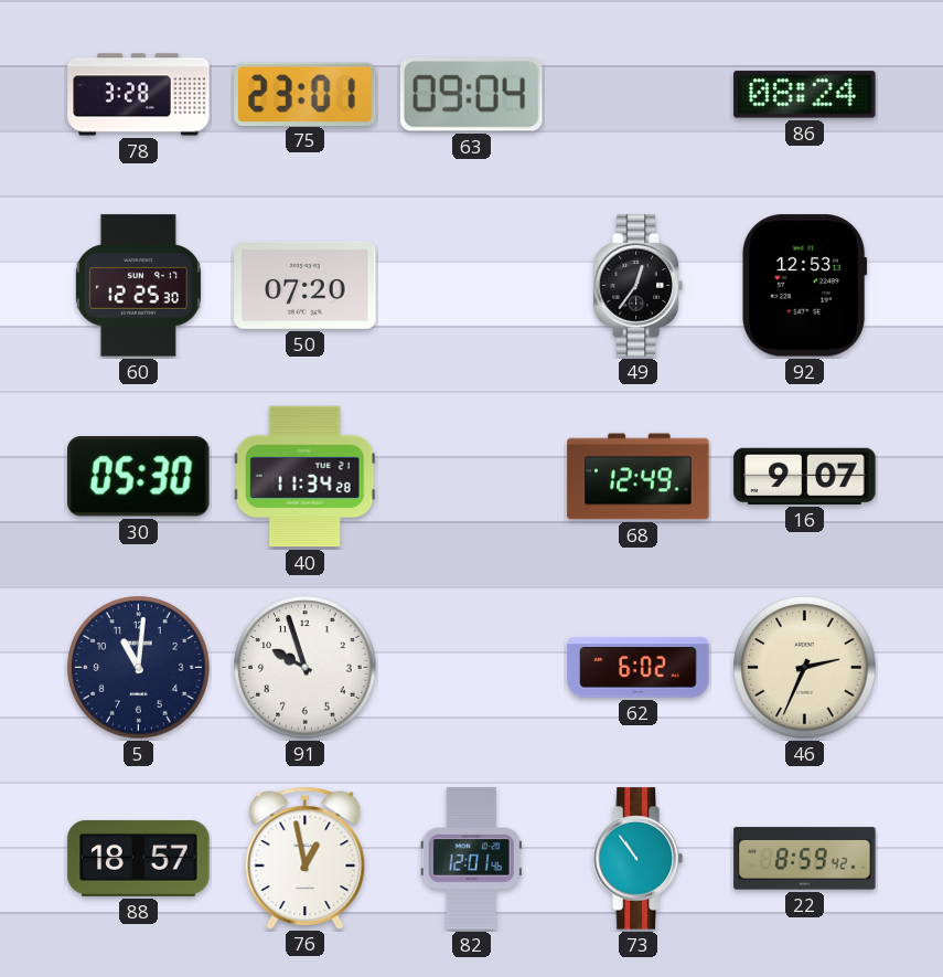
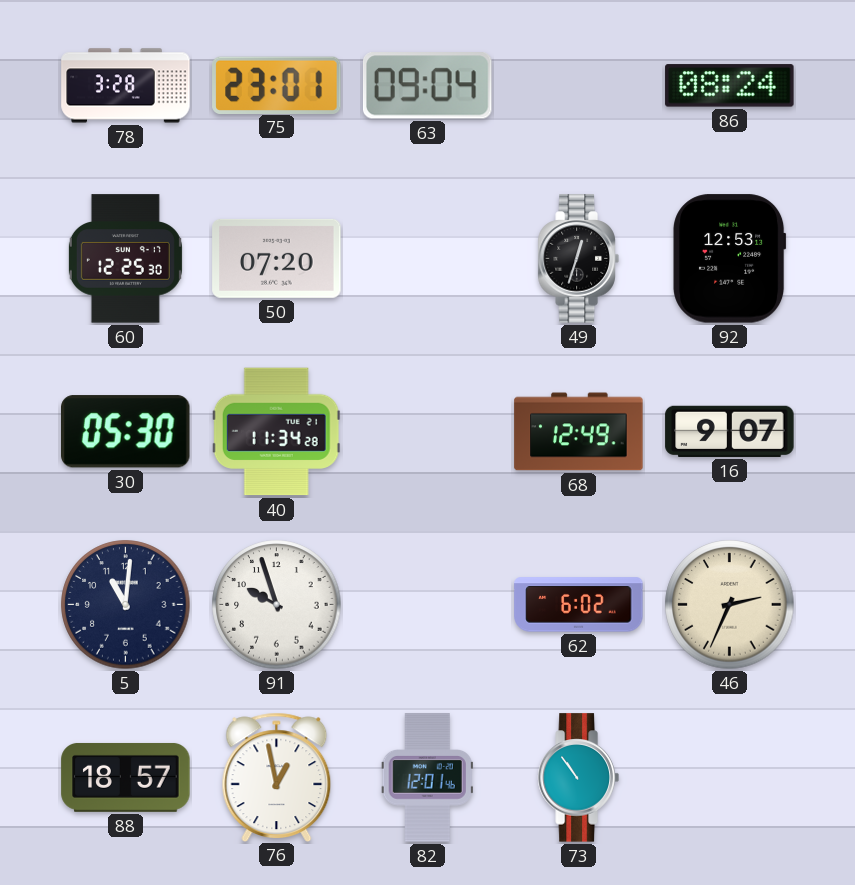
49: 12:36 -> 12:33 (578, 259)
22: 8:59 -> none (805, 859)
